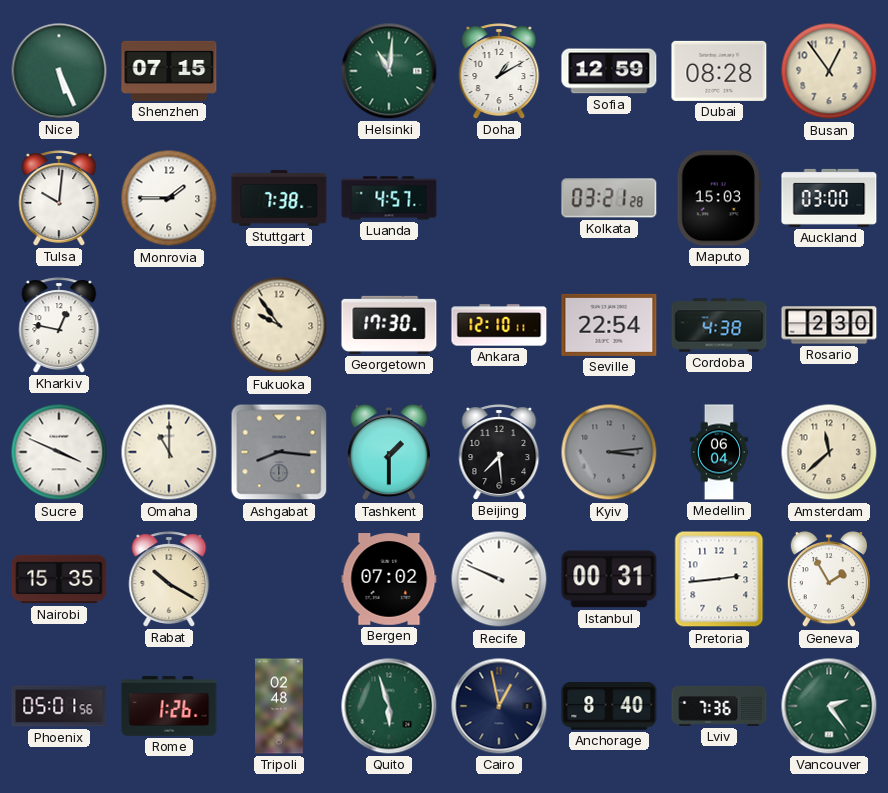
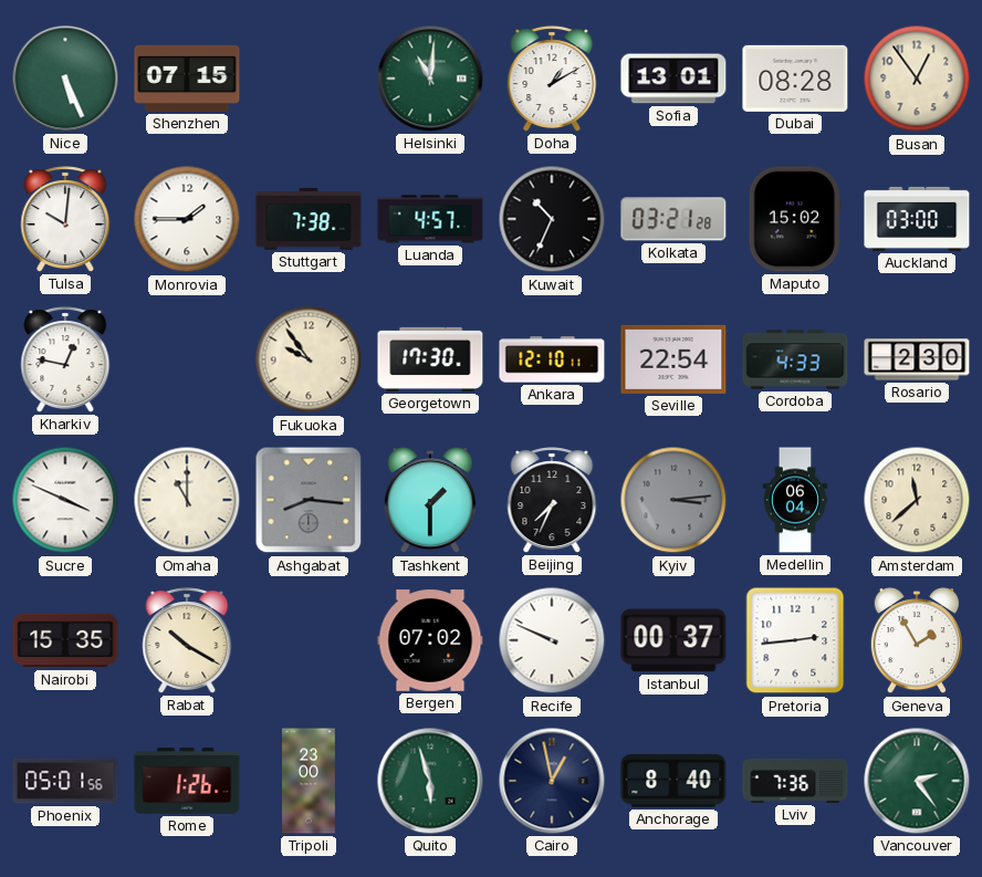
Sofia: 12:59 -> 13:01 (673, 79)
Kuwait: none -> 10:34 (552, 219)
Maputo: 15:03 -> 15:02 (795, 219)
Cordoba: 4:38 -> 4:33 (795, 359)
Beijing: 7:29 -> 7:34 (552, 500)
Istanbul: 00:31 -> 00:37 (673, 640)
Tripoli: 02:48 -> 23:00 (310, 781)
